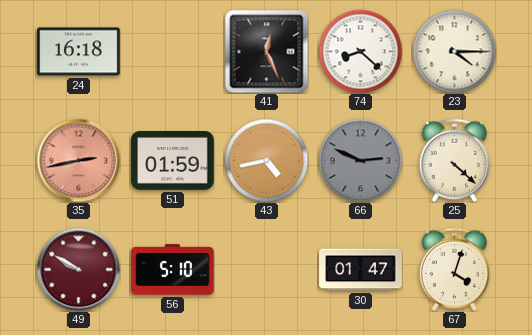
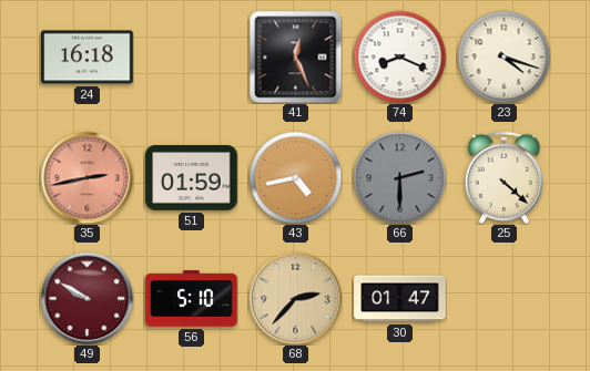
74: 8:22 -> 8:19 (399, 56)
23: 4:15 -> 4:18 (503, 56)
66: 2:49 -> 2:30 (399, 177)
68: none -> 2:37 (295, 298)
67: 4:03 -> none (454, 269)
